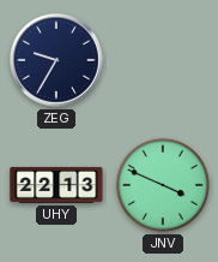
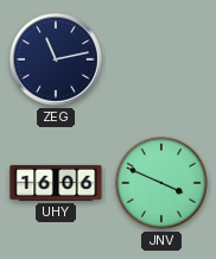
ZEG: 9:35 -> 11:13 (57, 59)
UHY: 22:13 -> 16:06 (56, 183)
